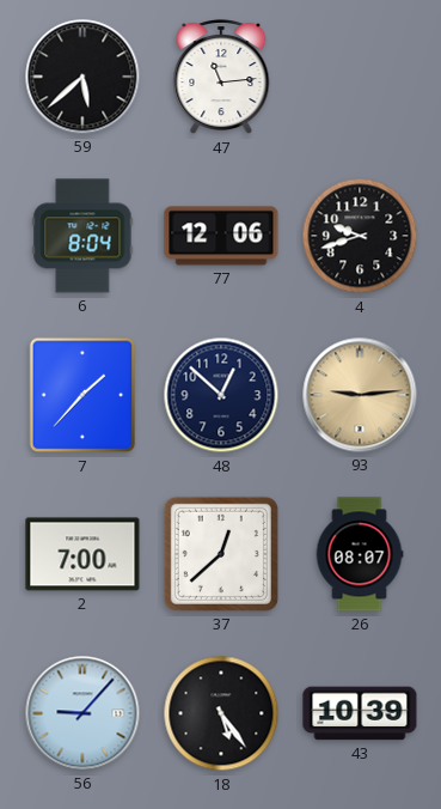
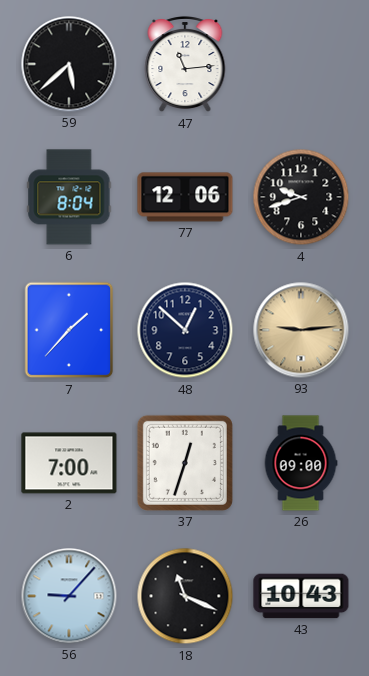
37: 12:38 -> 12:33 (185, 463)
26: 08:07 -> 09:00 (301, 463)
18: 5:24 -> 11:19 (185, 596)
43: 10:39 -> 10:43 (301, 596)
